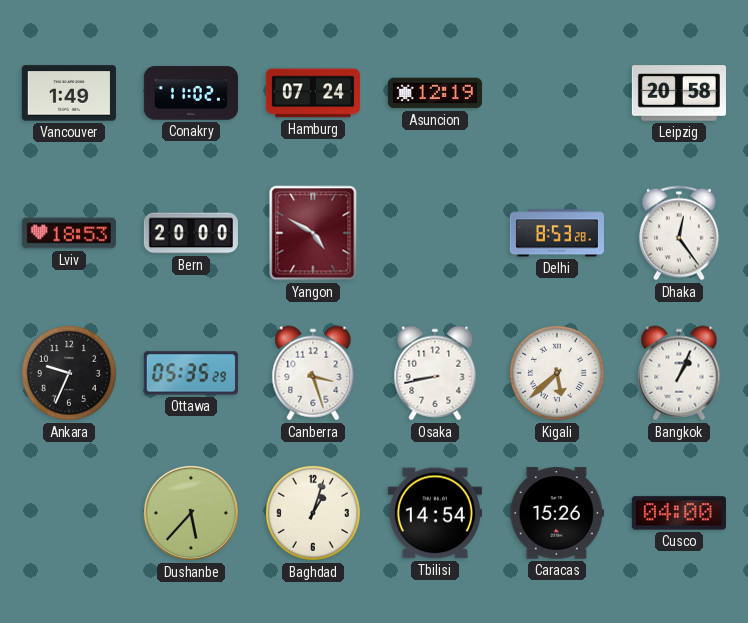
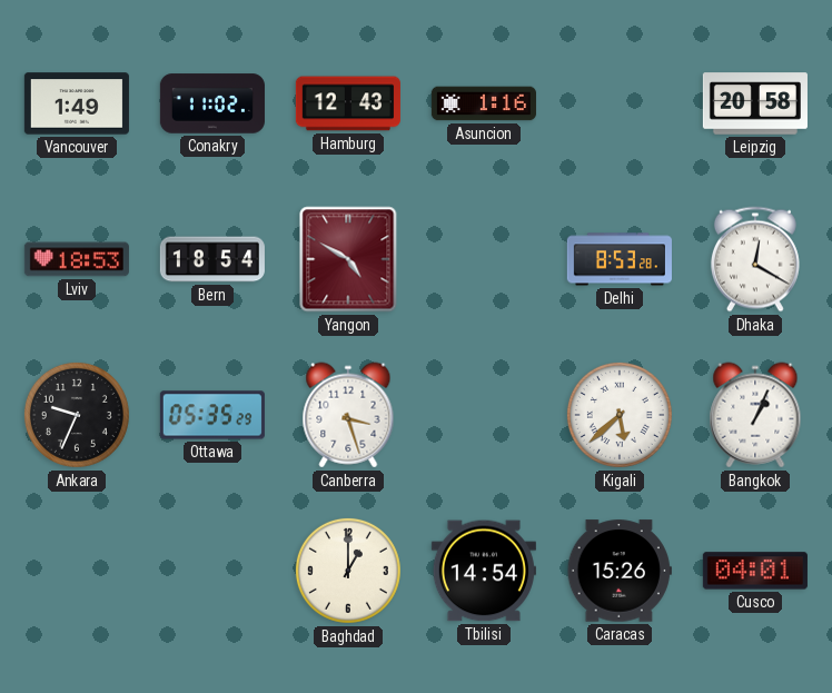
Hamburg: 07:24 -> 12:43 (348, 103)
Asuncion: 12:19 -> 1:16 (484, 103)
Bern: 20:00 -> 18:54 (212, 259)
Dhaka: 12:24 -> 12:20 (755, 259)
Osaka: 8:43 -> none (435, 373)
Dushanbe: 5:37 -> none (191, 513)
Baghdad: 1:03 -> 1:00 (348, 571)
Cusco: 04:00 -> 04:01 (755, 571)
